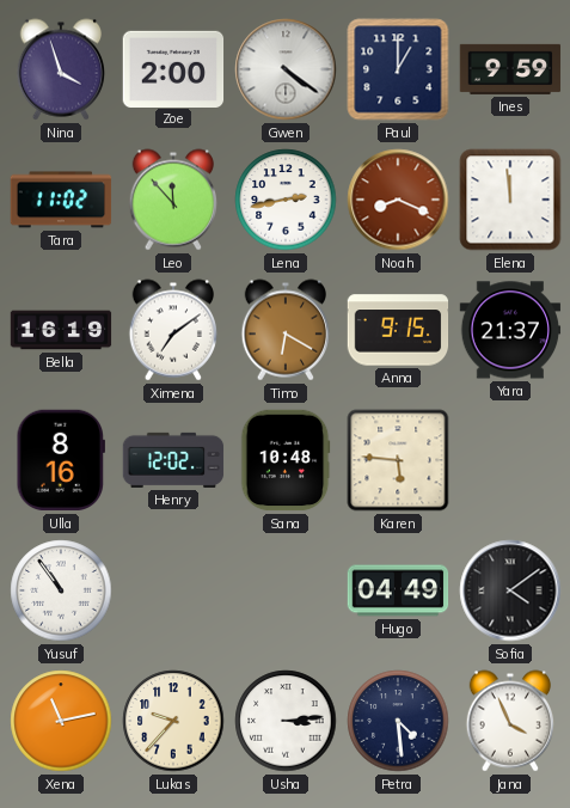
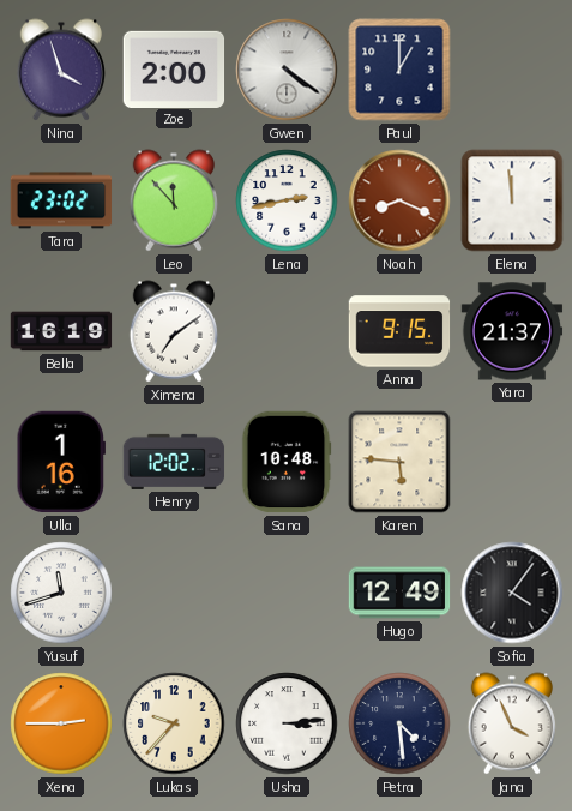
Ines: 9:59 -> none (510, 69)
Tara: 11:02 -> 23:02 (61, 200)
Timo: 6:20 -> none (284, 330)
Ulla: 8:16 -> 1:16 (60, 462)
Yusuf: 10:54 -> 11:42 (61, 593)
Hugo: 04:49 -> 12:49 (399, 593)
Sofia: 4:09 -> 4:06 (512, 593)
Xena: 11:13 -> 2:45 (61, 723)
